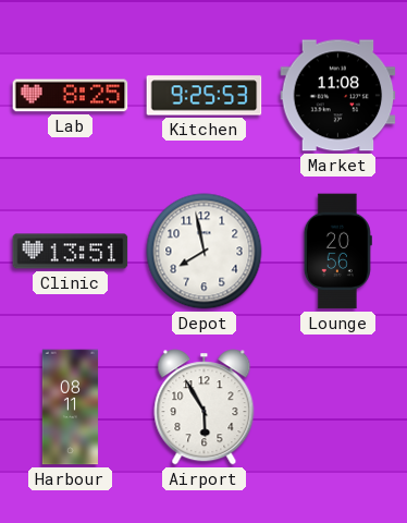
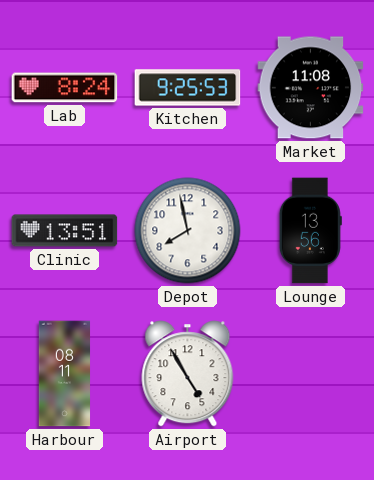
Lab: 8:25 -> 8:24 (65, 88)
Lounge: 20:56 -> 13:56 (310, 231)
Airport: 5:55 -> 4:55 (188, 374)
